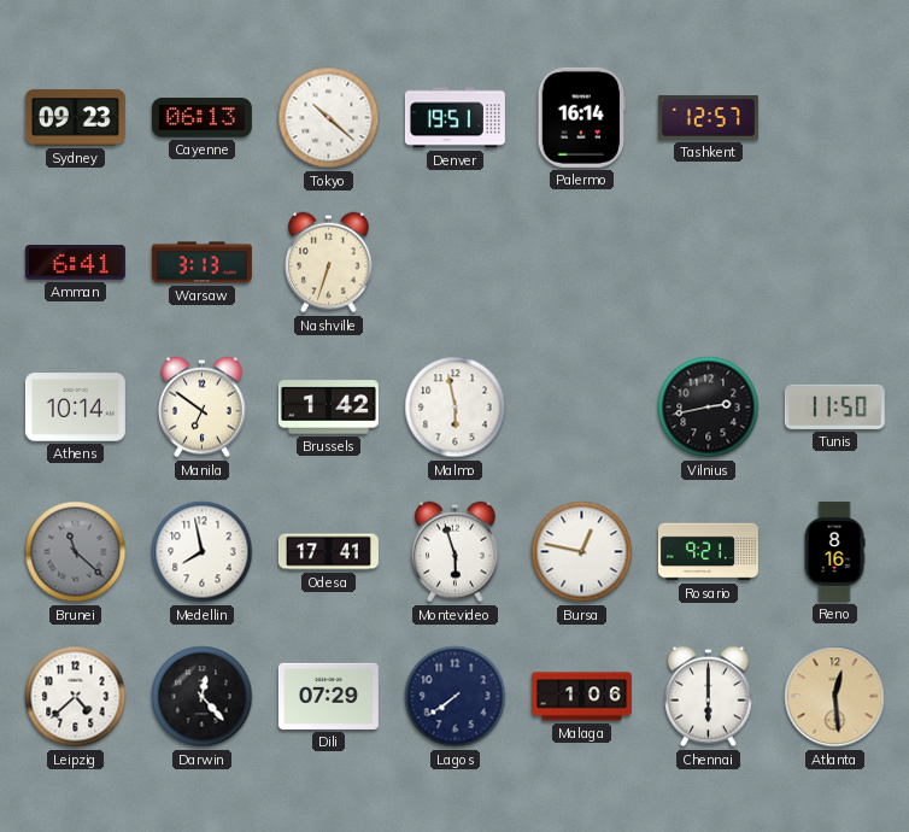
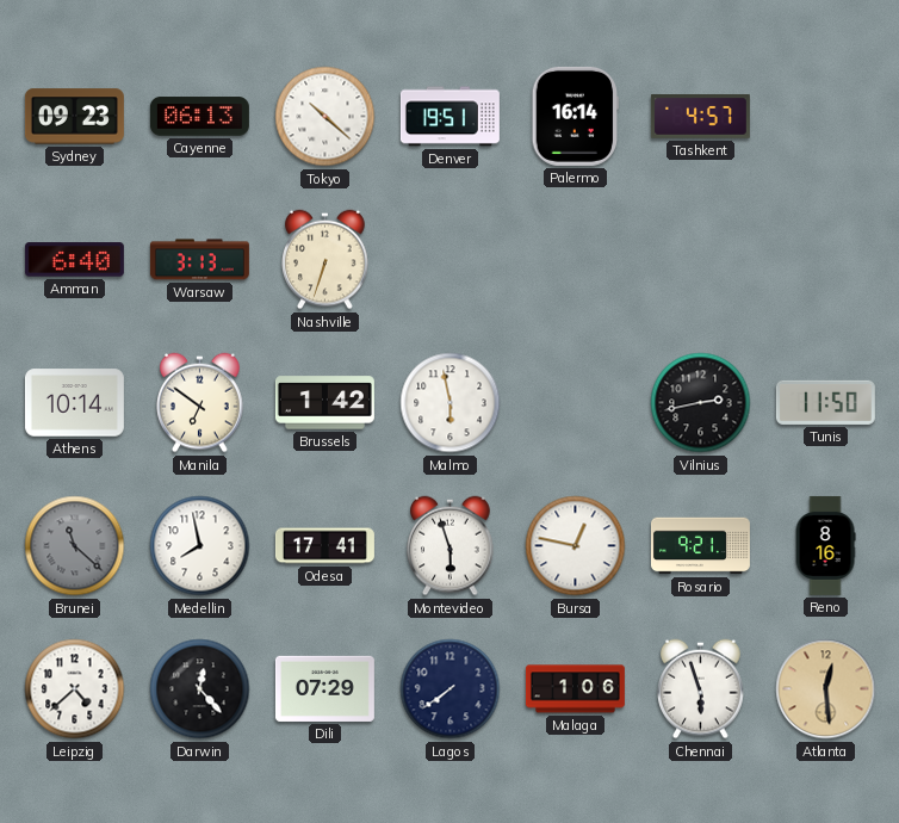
Tashkent: 12:57 -> 4:57 (700, 117)
Amman: 6:41 -> 6:40 (74, 260)
Chennai: 6:00 -> 5:57 (701, 689)
